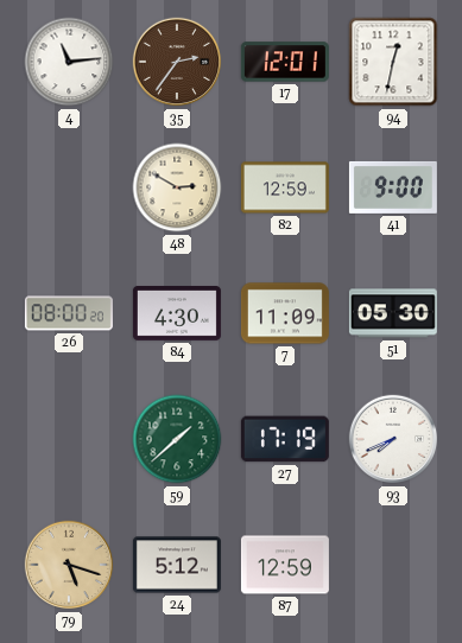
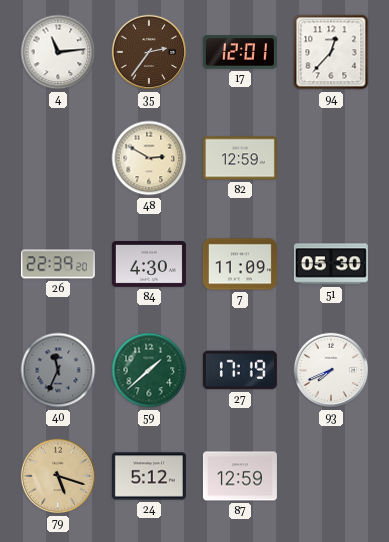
94: 12:32 -> 12:37 (331, 52)
41: 9:00 -> none (393, 187)
26: 08:00 -> 22:39 (58, 264)
40: none -> 11:34 (58, 370)
